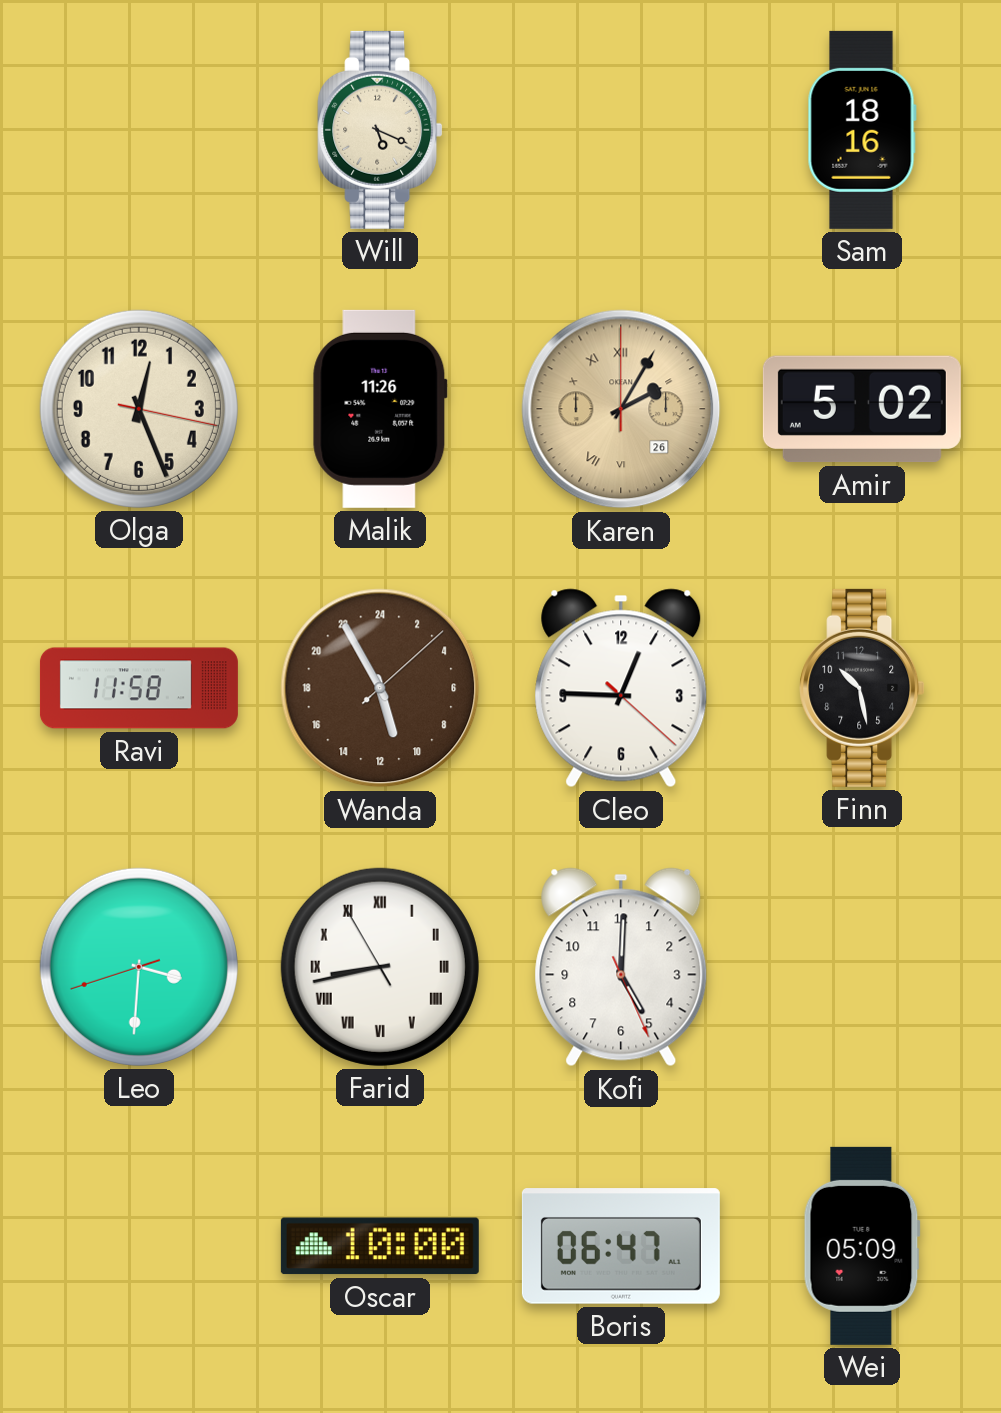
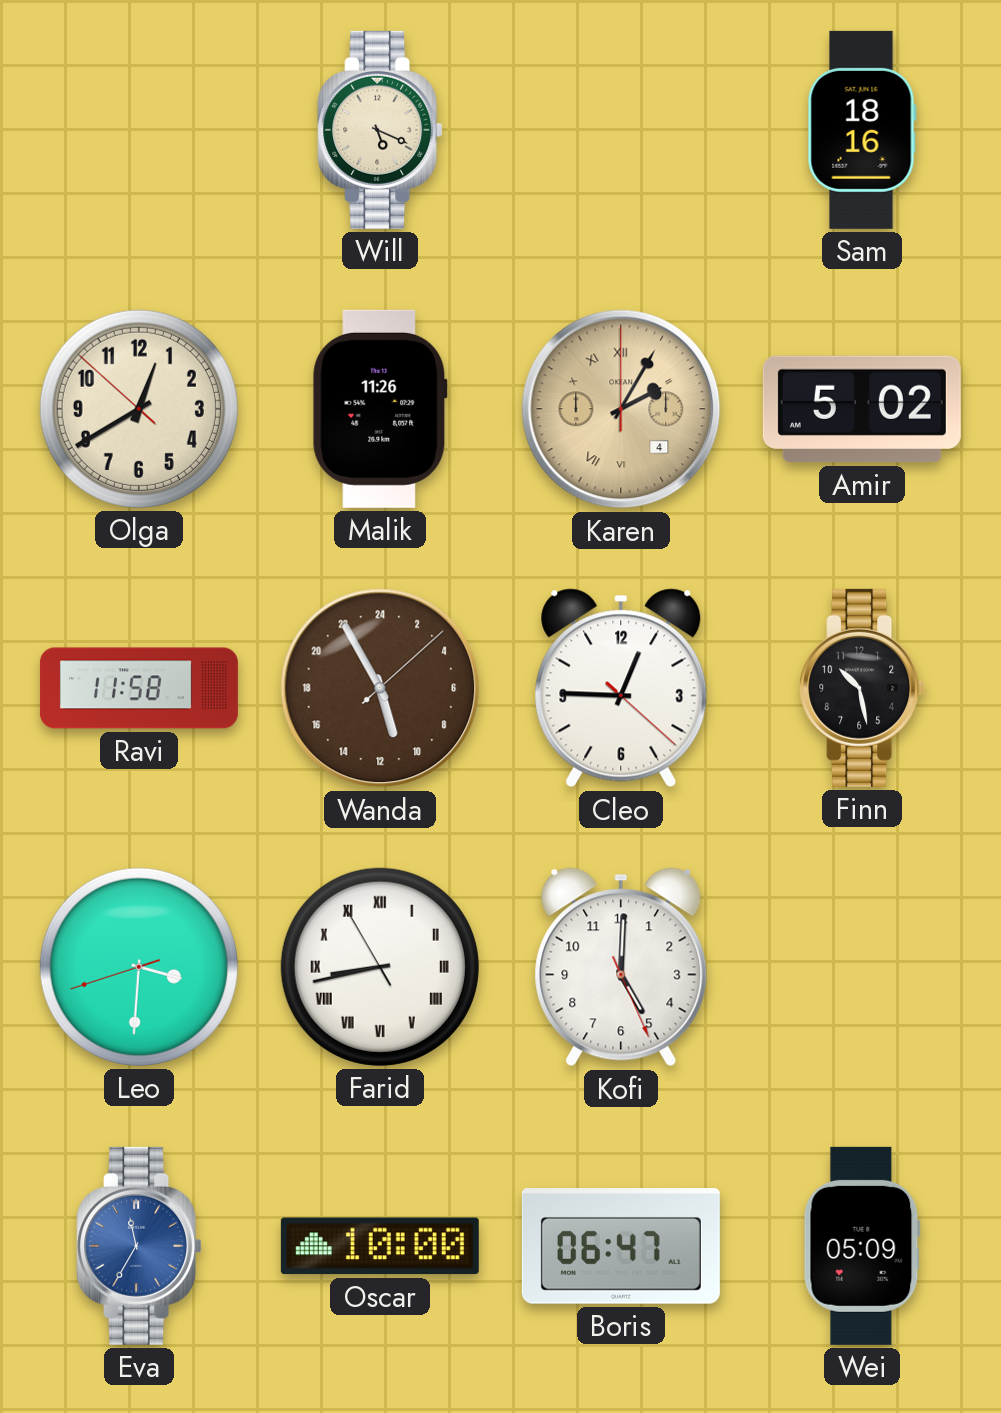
Olga: 12:26 -> 12:39 (139, 409)
Karen date: 26 -> 4 (621, 409)
Eva: none -> 11:35 (139, 1246)
